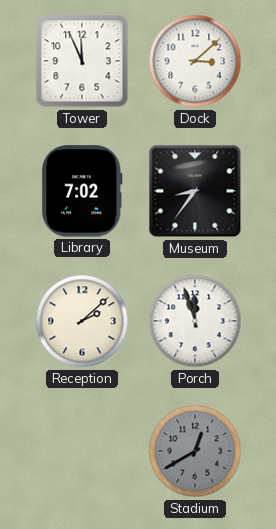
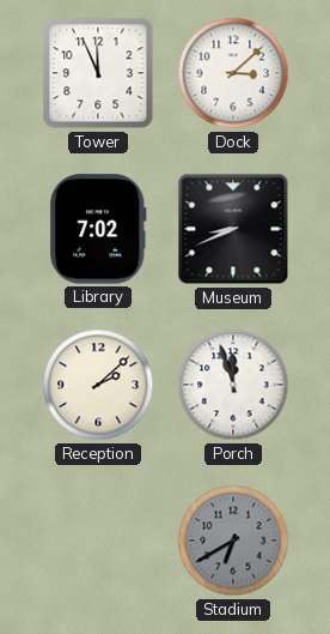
Museum: 8:36 -> 8:41 (233, 229)
Stadium: 12:40 -> 6:40 (233, 541)
